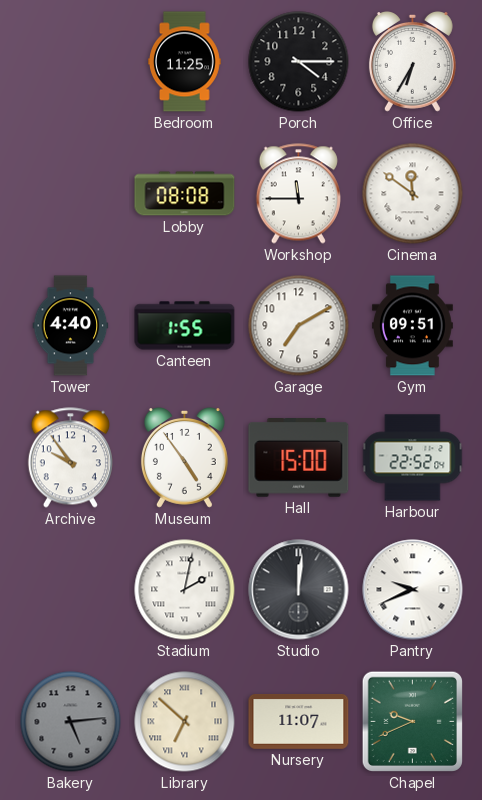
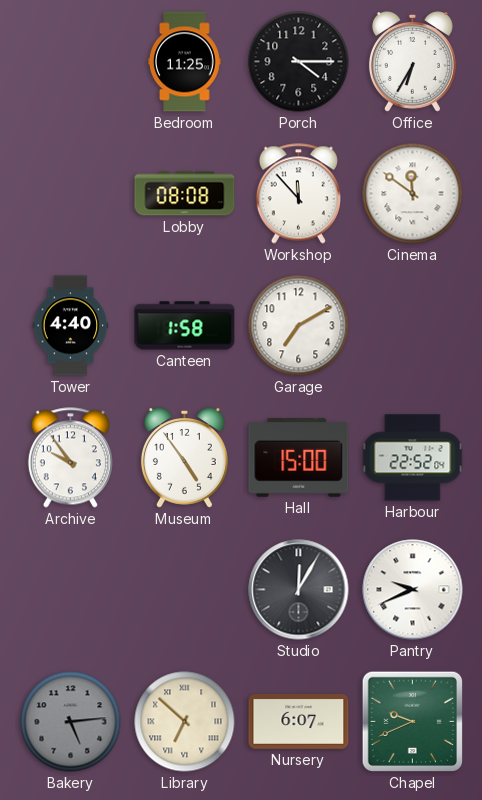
Workshop: 11:45 -> 11:53 (298, 194)
Canteen: 1:55 -> 1:58 (185, 326)
Gym: 09:51 -> none (412, 326)
Stadium: 2:02 -> none (185, 590)
Studio: 12:01 -> 12:05 (299, 590)
Nursery: 11:07 -> 6:07 (299, 722)
